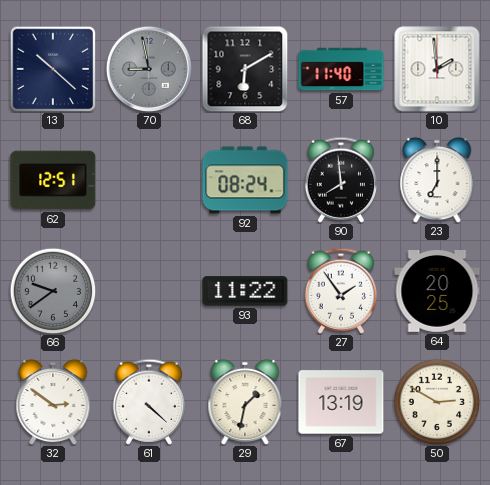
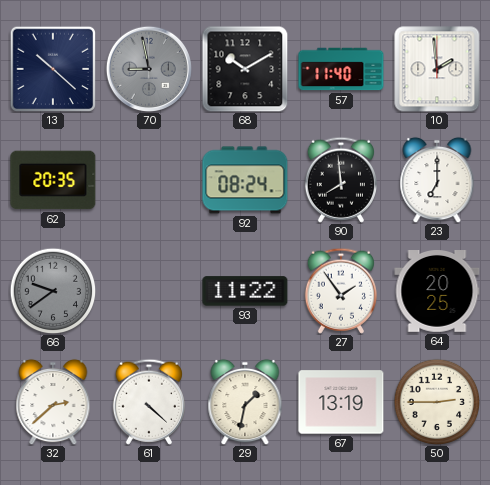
68: 6:10 -> 10:10 (245, 69)
62: 12:51 -> 20:35 (53, 180)
32: 2:51 -> 2:38 (53, 402)
50: 2:50 -> 2:45 (437, 402)
